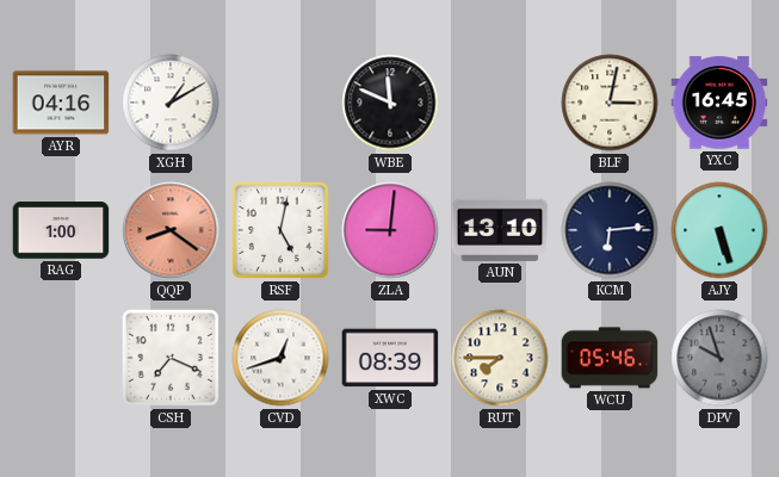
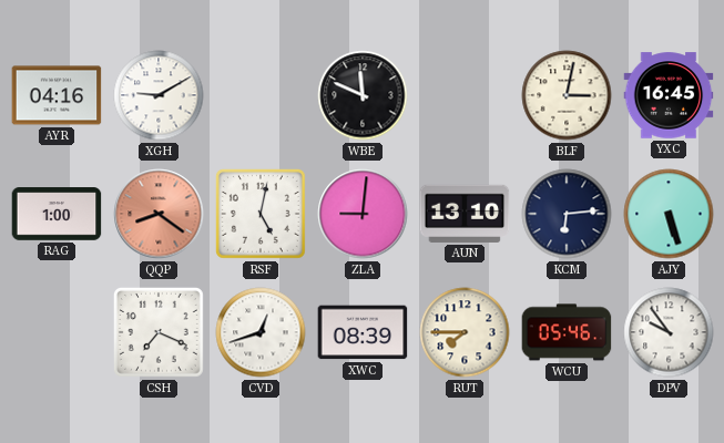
XGH: 1:10 -> 9:10 (159, 95)
DPV: 9:57 -> 9:54 (669, 332)
DPV dial: grey -> white (669, 332)
